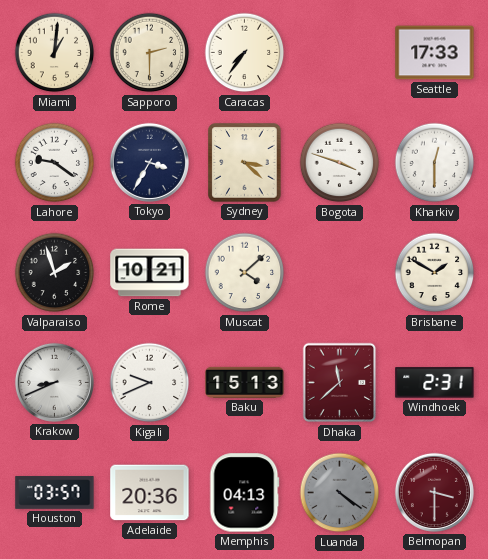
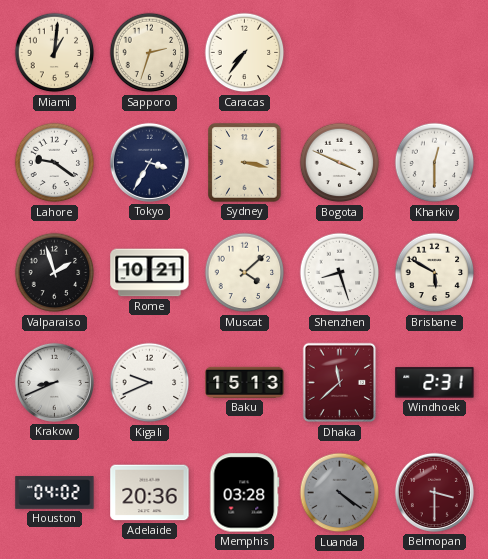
Sapporo: 2:30 -> 2:33 (150, 53)
Seattle: 17:33 -> none (435, 53)
Sydney: 3:22 -> 3:17 (245, 163)
Bogota: 3:48 -> 3:49 (340, 163)
Shenzhen: none -> 8:27 (340, 273)
Brisbane: 1:50 -> 5:50 (435, 273)
Houston: 03:57 -> 04:02 (55, 493)
Memphis: 04:13 -> 03:28 (245, 493)
